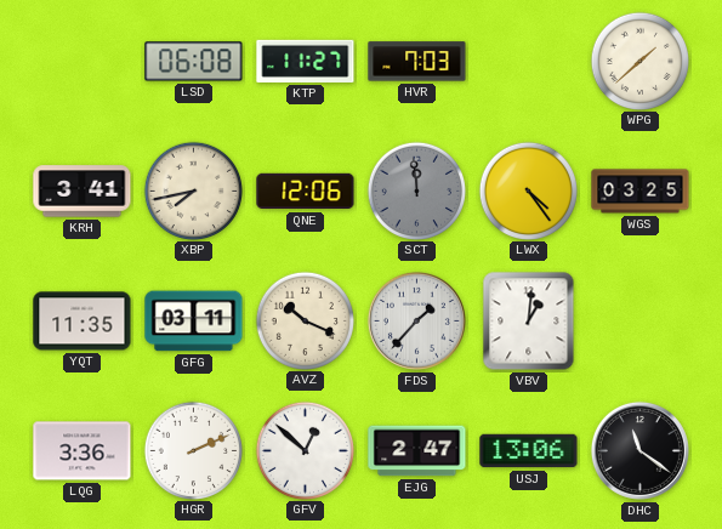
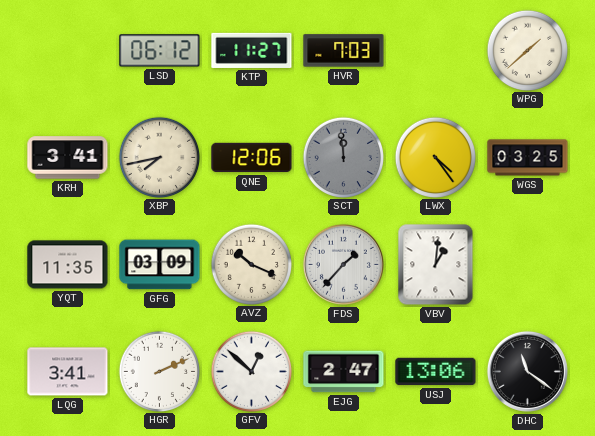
LSD: 06:08 -> 06:12 (160, 51)
GFG: 03:11 -> 03:09 (160, 265)
LQG: 3:36 -> 3:41 (68, 372)
